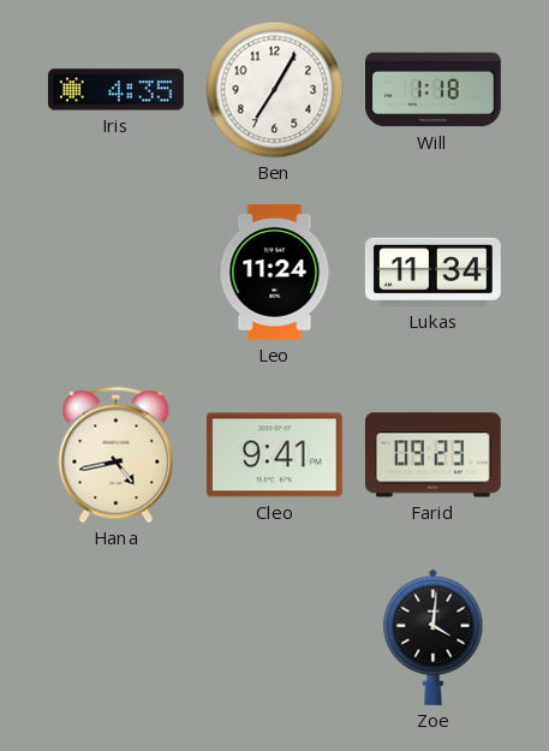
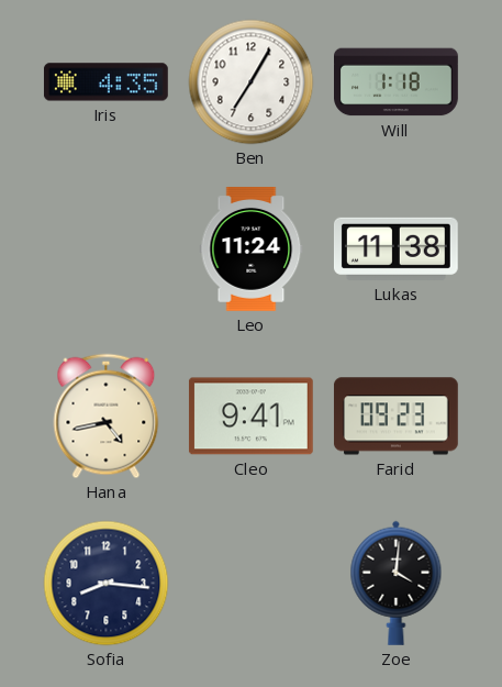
Lukas: 11:34 -> 11:38 (395, 248)
Sofia: none -> 8:16 (107, 584)
